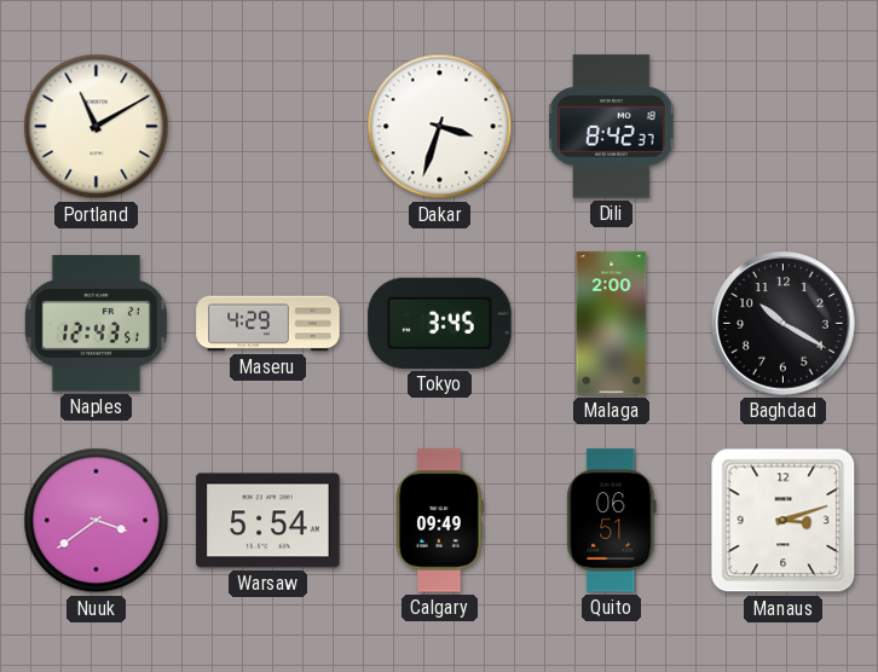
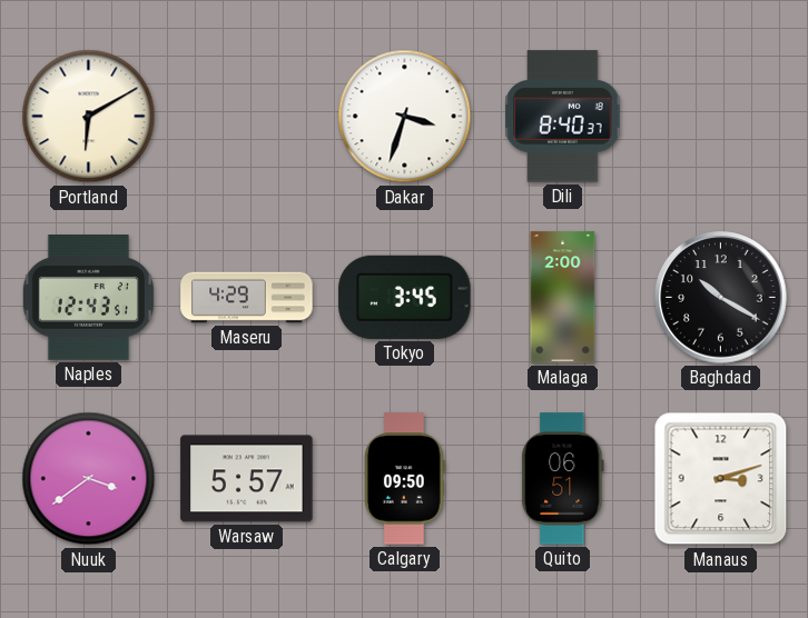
Portland: 11:10 -> 6:10 (89, 117)
Dili: 8:42 -> 8:40 (563, 117)
Warsaw: 5:54 -> 5:57 (247, 479)
Calgary: 09:49 -> 09:50 (405, 479)
